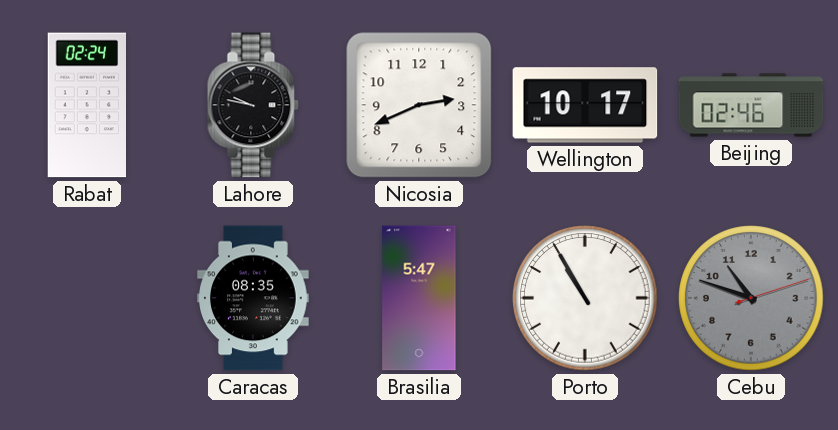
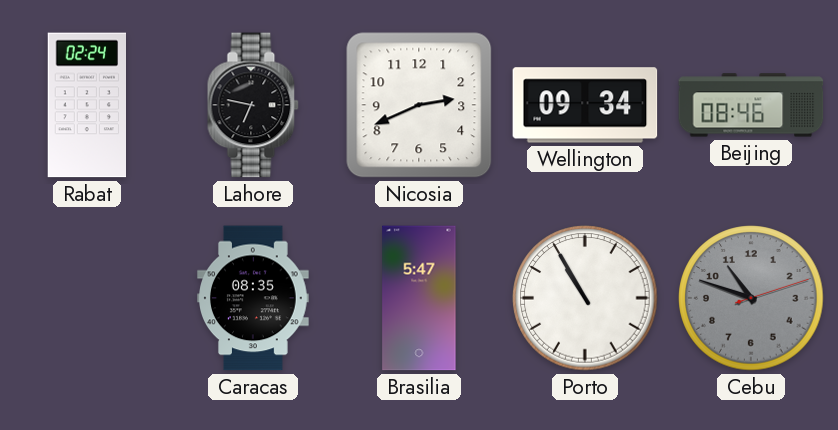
Lahore: 9:47 -> 6:47 (253, 105)
Wellington: 10:17 -> 09:34 (585, 105)
Beijing: 02:46 -> 08:46 (751, 105)
